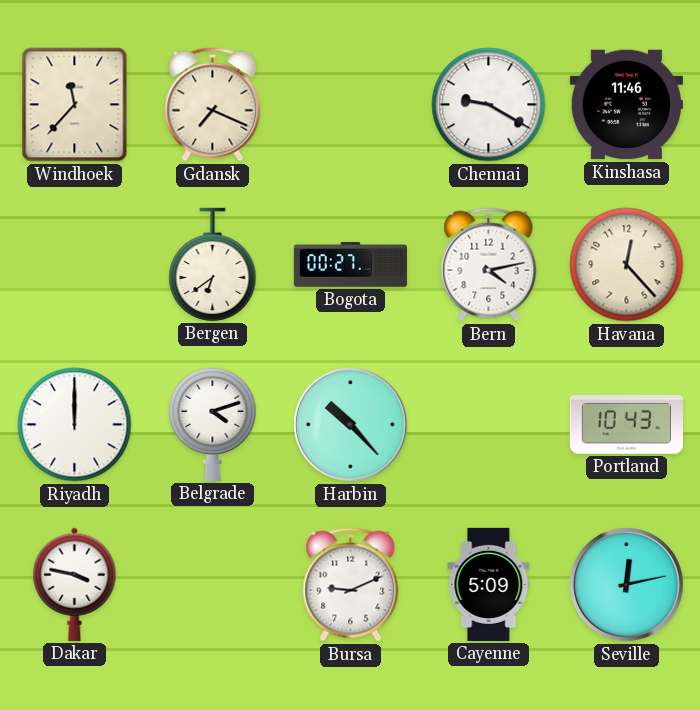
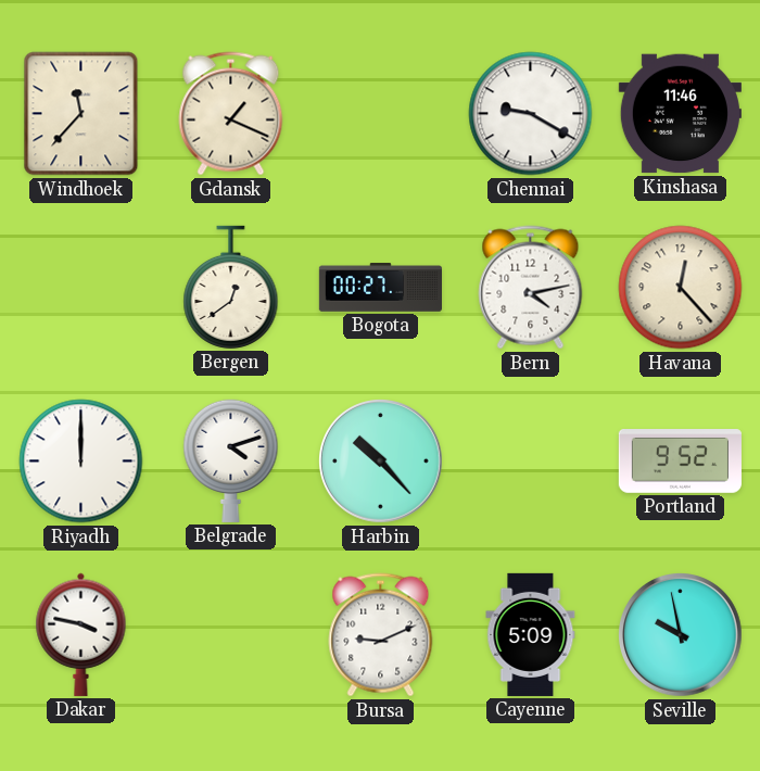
Gdansk: 7:19 -> 1:19 (231, 114)
Bergen: 6:39 -> 12:39 (231, 287)
Portland: 10:43 -> 9:52 (680, 462)
Seville: 12:13 -> 9:58 (681, 635)
